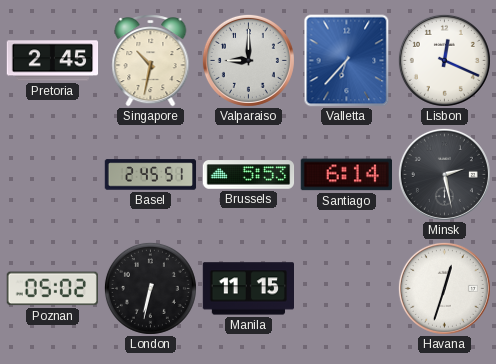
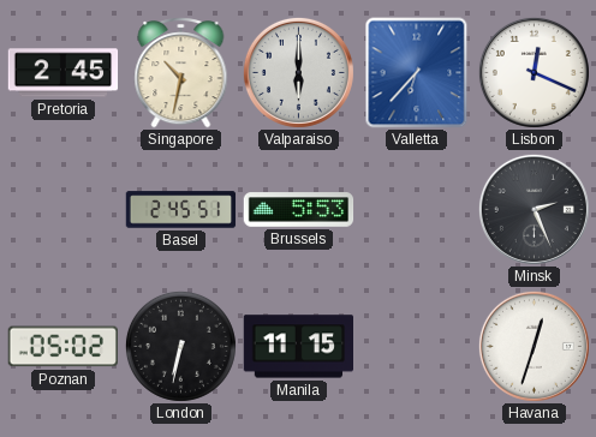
Valparaiso: 9:00 -> 6:00 (298, 72)
Santiago: 6:14 -> none (346, 175)
Minsk: 2:28 -> 2:26 (534, 209)
